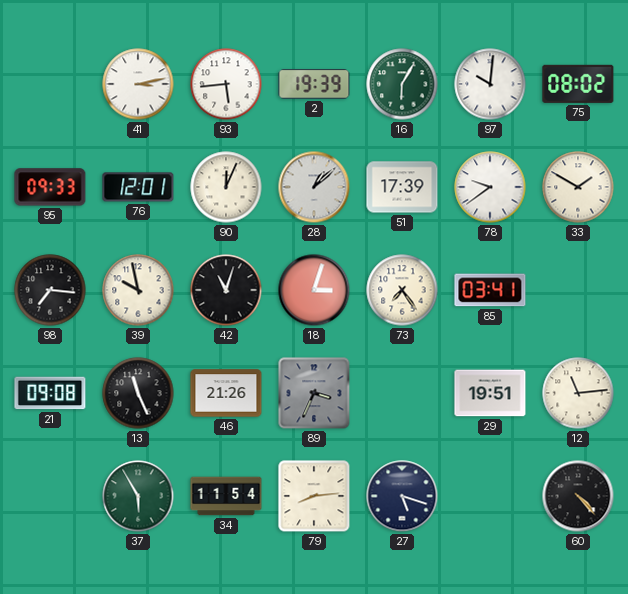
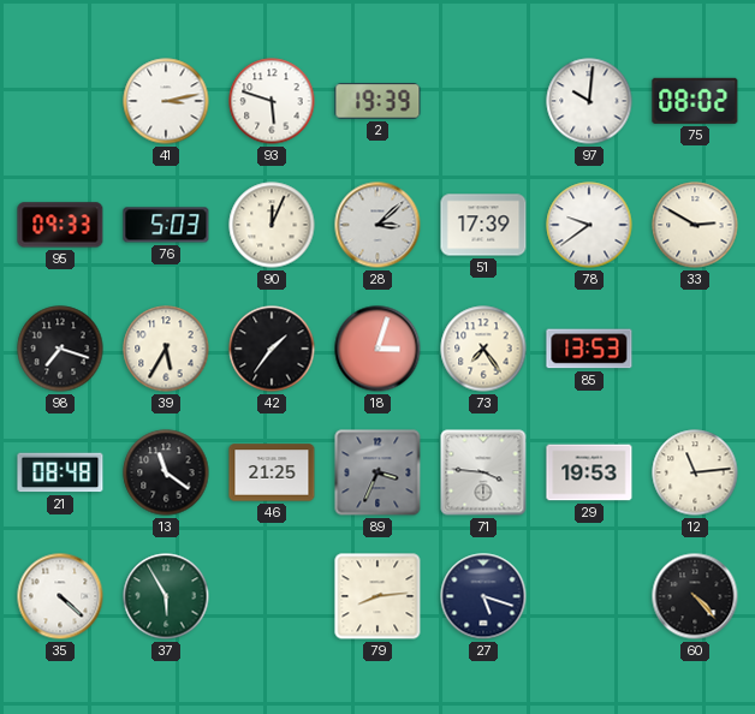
93: 5:44 -> 5:48 (272, 101)
16: 6:05 -> none (402, 84)
76: 12:01 -> 5:03 (166, 225)
28: 1:08 -> 3:08 (377, 225)
33: 1:50 -> 2:50 (695, 225)
98: 7:16 -> 7:18 (60, 349)
39: 9:58 -> 5:35 (166, 349)
42: 11:03 -> 1:36 (272, 349)
85: 03:41 -> 13:53 (589, 349)
21: 09:08 -> 08:48 (60, 472)
13: 11:26 -> 11:21 (166, 472)
46: 21:26 -> 21:25 (272, 472)
71: none -> 3:46 (483, 472)
29: 19:51 -> 19:53 (589, 472)
35: none -> 4:22 (60, 596)
34: 11:54 -> none (226, 496)
